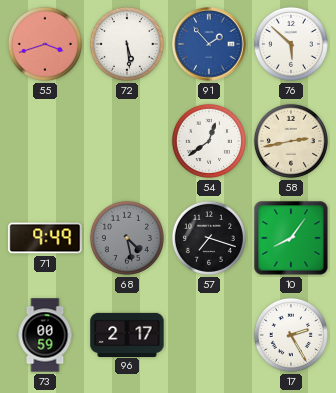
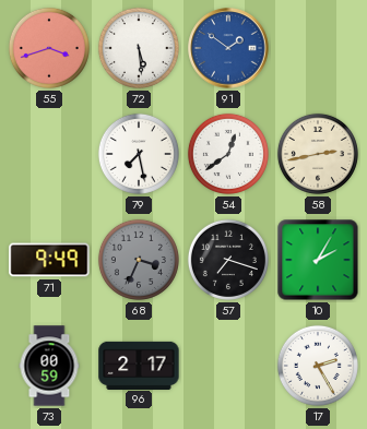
91: 1:53 -> 1:51 (228, 48)
76: 5:52 -> none (291, 44)
79: none -> 7:28 (139, 154)
68: 4:28 -> 3:34 (139, 260)
10: 8:06 -> 2:05 (318, 260)
